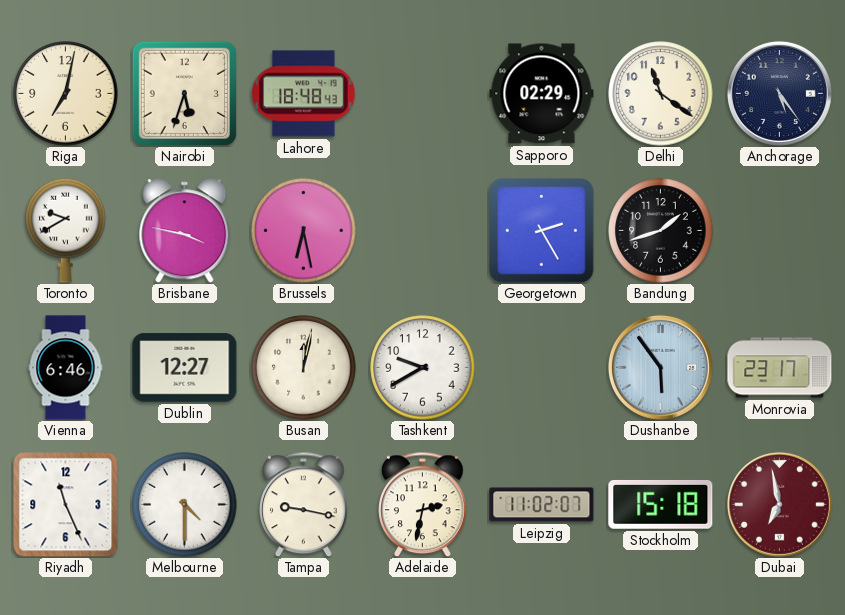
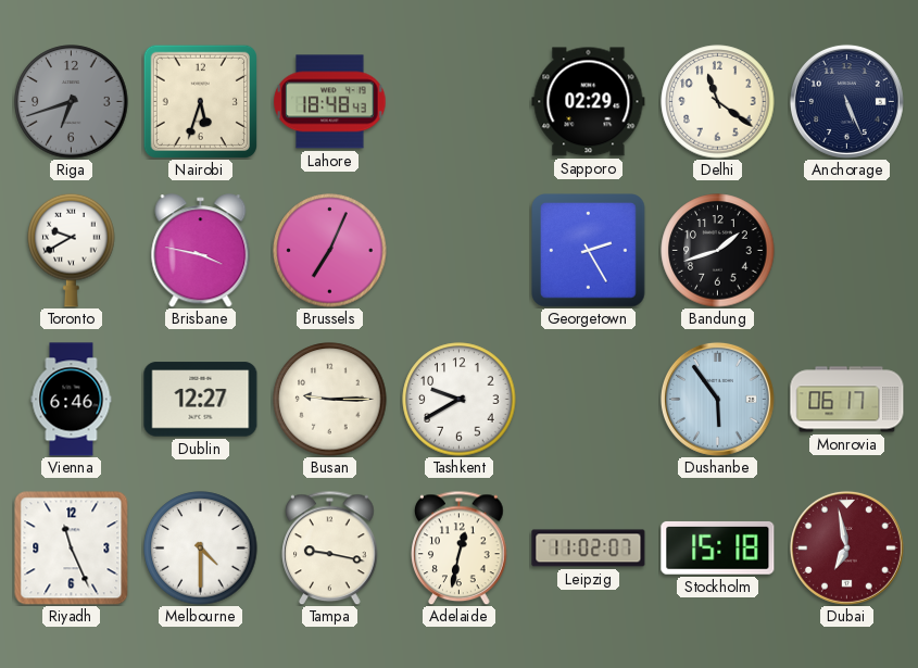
Riga: 7:02 -> 6:42 (72, 102)
Riga dial: cream -> grey (72, 102)
Anchorage: 5:24 -> 5:26 (846, 101)
Brussels: 6:28 -> 7:04 (330, 251)
Busan: 12:02 -> 9:15 (330, 400)
Monrovia: 23:17 -> 06:17 (847, 400)
Adelaide: 2:32 -> 12:32 (460, 547)
